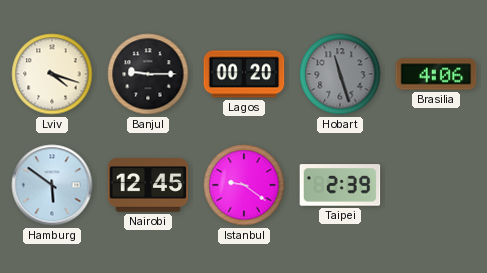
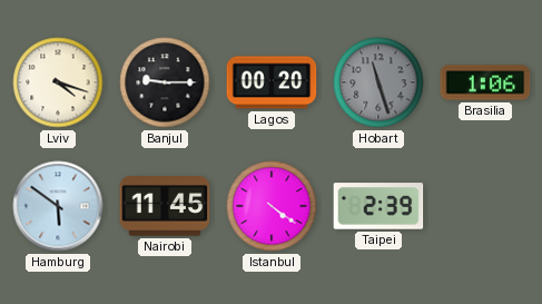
Brasilia: 4:06 -> 1:06 (485, 82)
Nairobi: 12:45 -> 11:45 (165, 206)
Istanbul: 9:21 -> 4:21 (272, 206)
